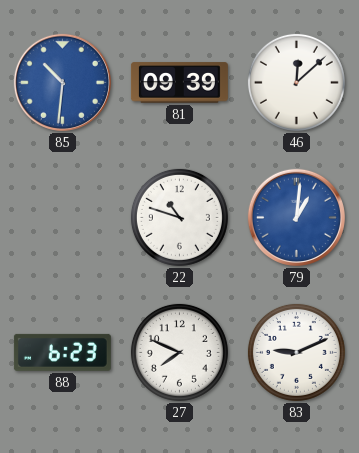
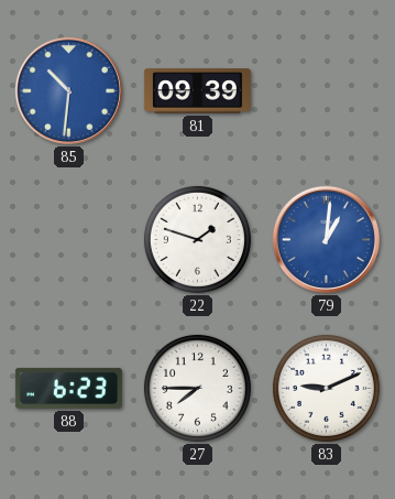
46: 12:08 -> none (296, 82)
22: 10:48 -> 1:48 (197, 239)
27: 7:49 -> 7:45 (197, 388)
